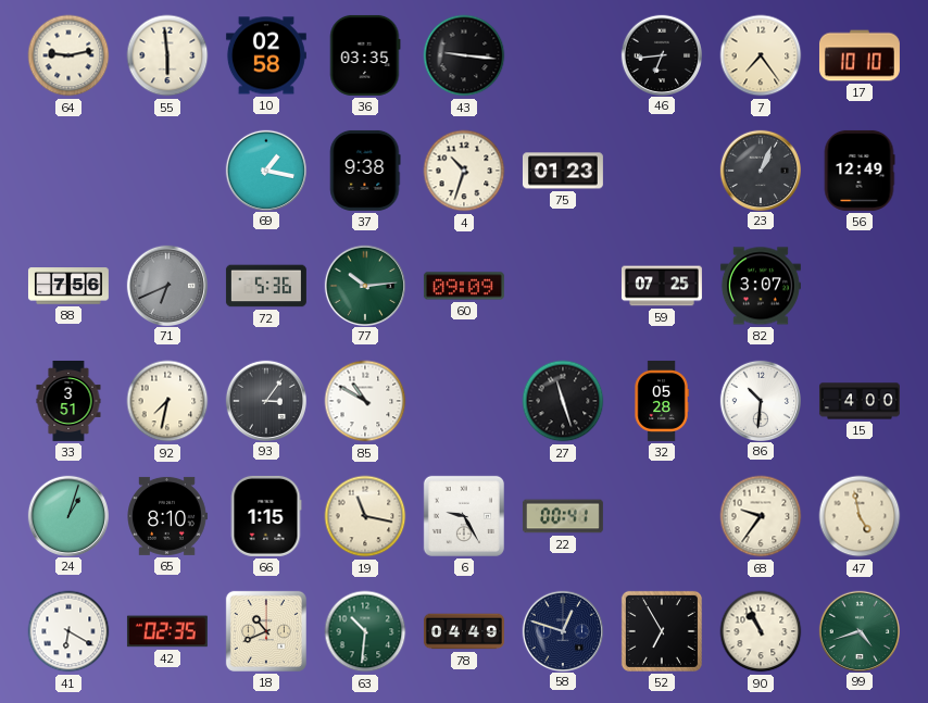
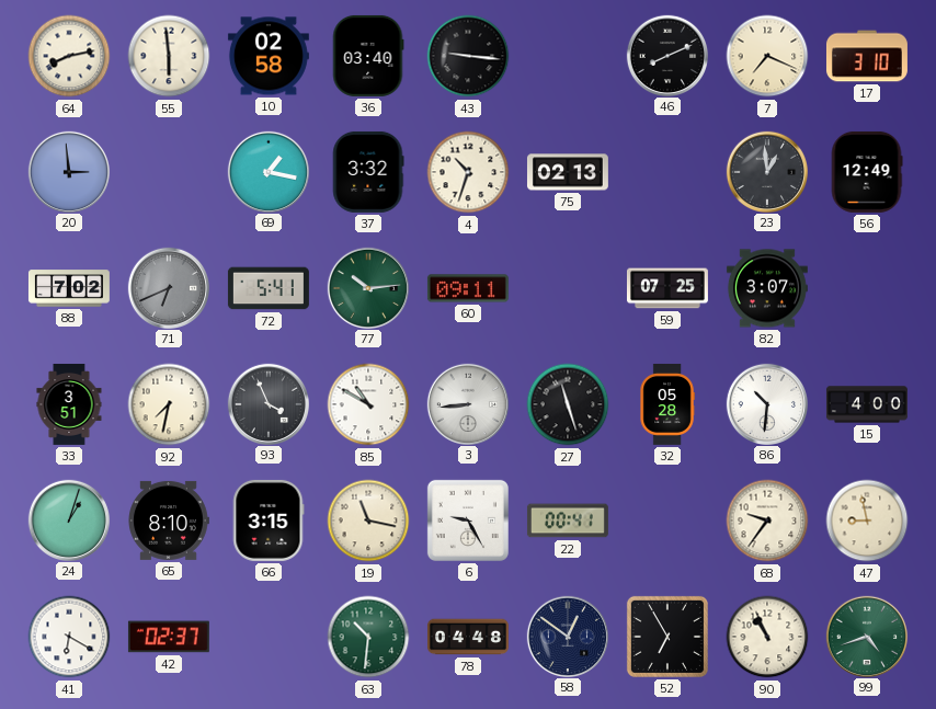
64: 9:13 -> 8:13 (69, 56)
36: 03:35 -> 03:40 (368, 56)
46: 6:44 -> 8:11 (666, 55)
7: 7:24 -> 7:19 (767, 56)
17: 10:10 -> 3:10 (867, 56)
20: none -> 2:59 (68, 171)
37: 9:38 -> 3:32 (368, 172)
75: 01:23 -> 02:13 (568, 172)
23: 1:04 -> 12:59 (766, 171)
88: 7:56 -> 7:02 (69, 288)
72: 5:36 -> 5:41 (269, 288)
60: 09:09 -> 09:11 (468, 288)
93: 3:06 -> 3:56 (267, 403)
3: none -> 8:44 (467, 403)
66: 1:15 -> 3:15 (269, 521)
47: 4:58 -> 8:58 (867, 521)
42: 02:35 -> 02:37 (169, 637)
18: 10:41 -> none (266, 631)
78: 04:49 -> 04:48 (468, 637)
58: 12:48 -> 12:51 (567, 636)
